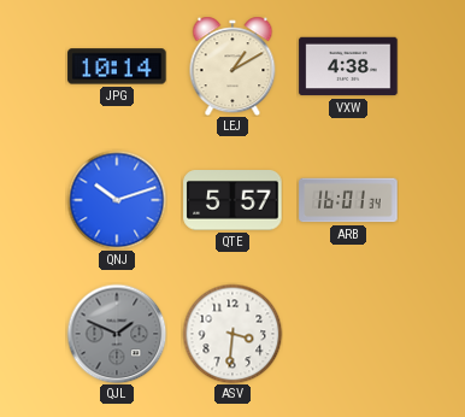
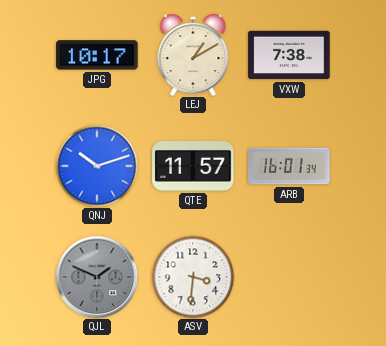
JPG: 10:14 -> 10:17 (97, 55)
VXW: 4:38 -> 7:38 (289, 55)
QTE: 5:57 -> 11:57 (193, 167)
